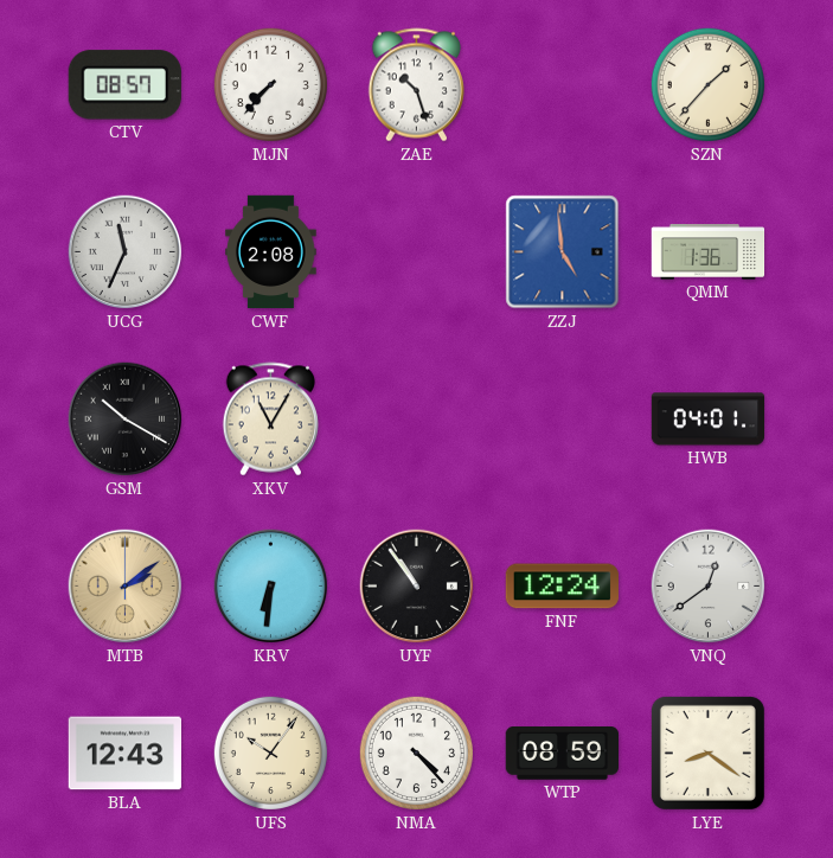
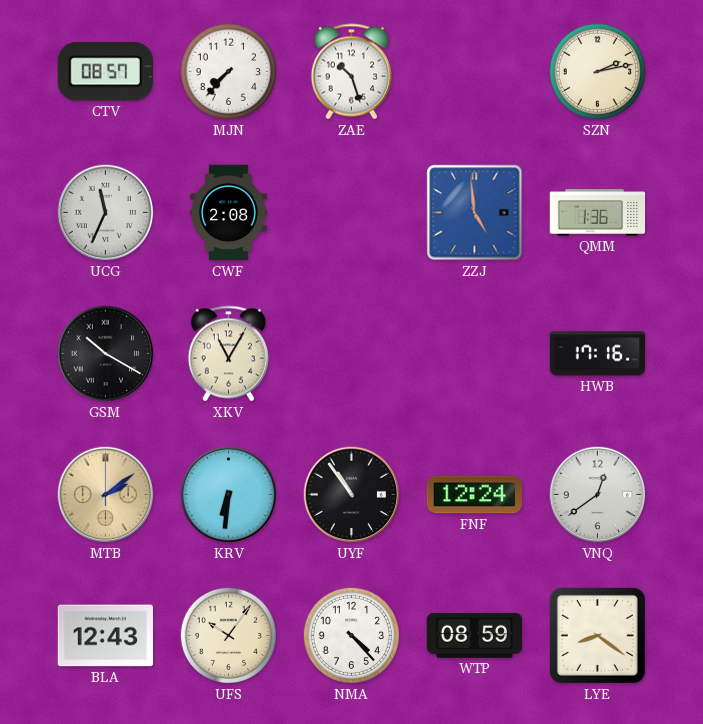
SZN: 1:37 -> 2:13 (597, 71)
HWB: 04:01 -> 17:16 (598, 354)
